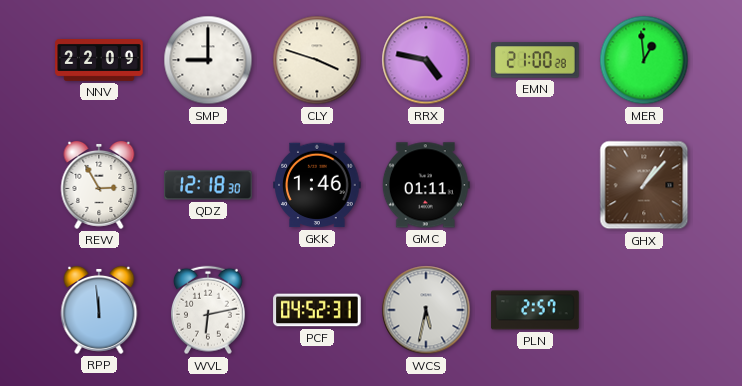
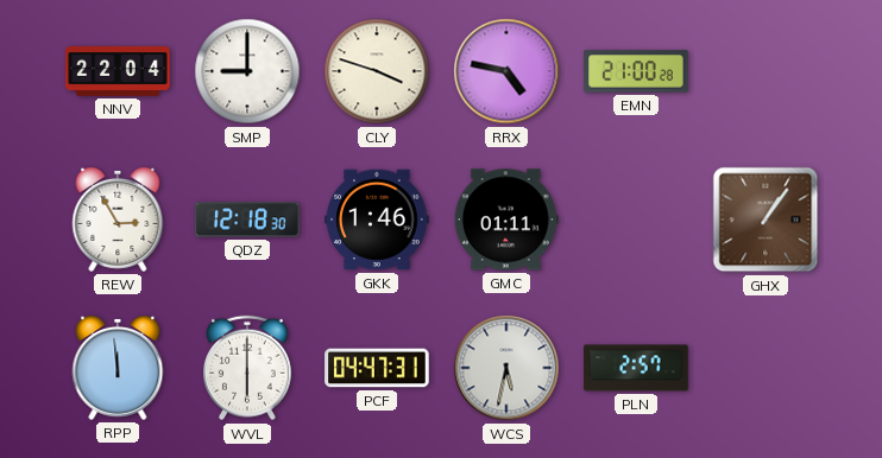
NNV: 22:09 -> 22:04 (118, 72)
MER: 12:59 -> none (644, 60)
GHX: 1:07 -> 1:06 (766, 220)
WVL: 6:13 -> 6:00 (248, 368)
PCF: 04:52 -> 04:47 (377, 368)
